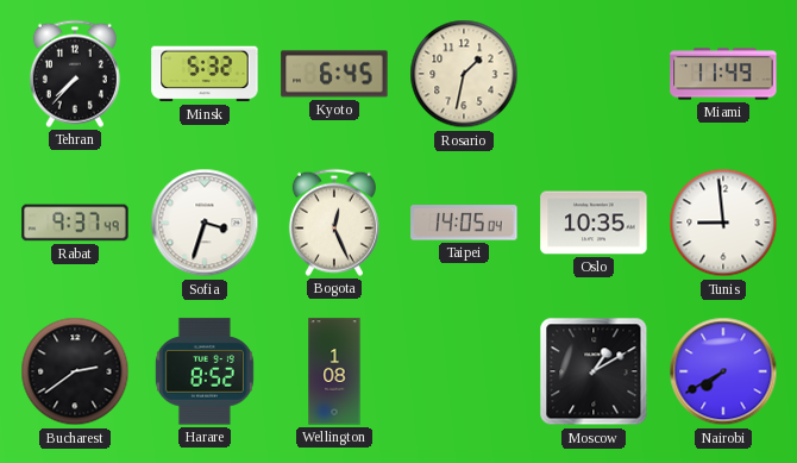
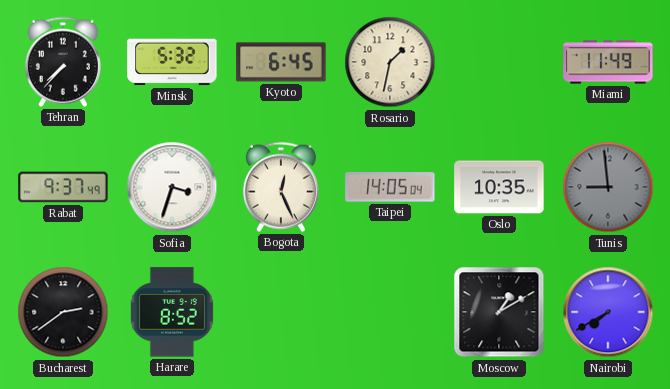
Tunis dial: white -> grey (608, 187)
Wellington: 1:08 -> none (334, 371)
